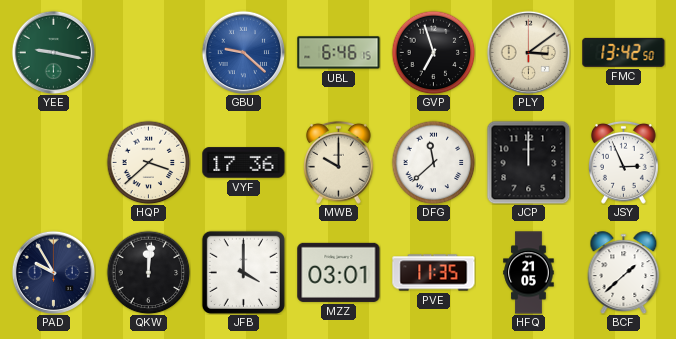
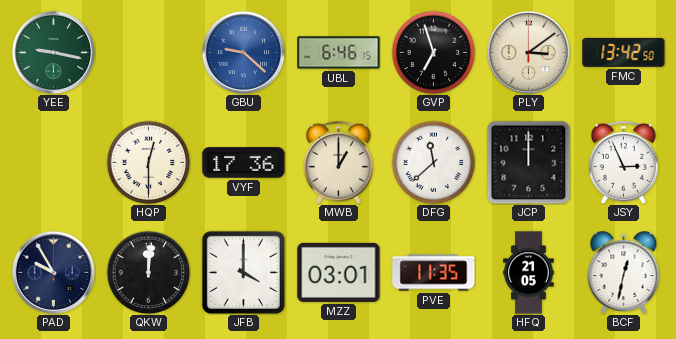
HQP: 3:38 -> 12:30 (148, 162)
MWB: 10:00 -> 1:00 (338, 162)
BCF: 1:38 -> 12:32 (624, 272)
